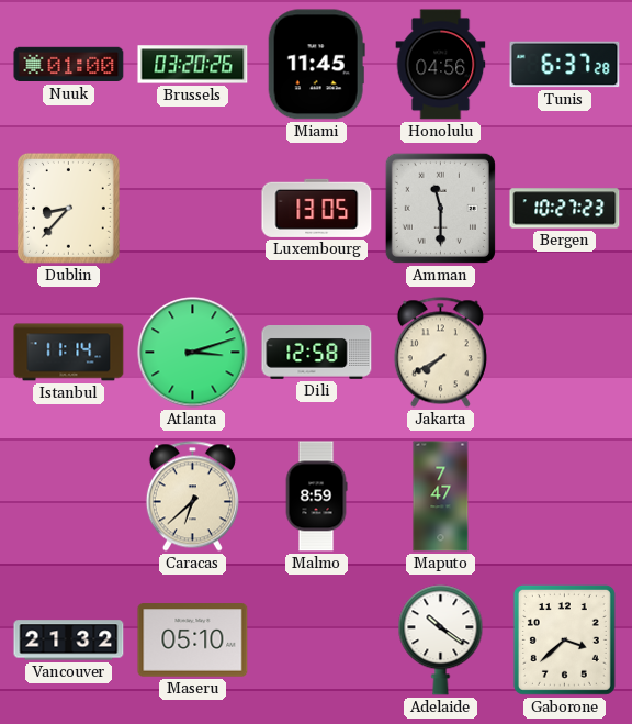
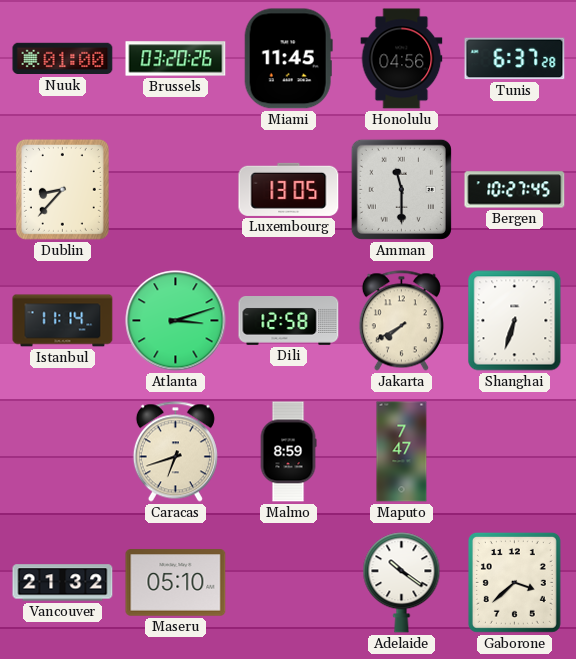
Bergen: 10:27:23 -> 10:27:45 (515, 190)
Shanghai: none -> 6:33 (515, 321)
Caracas: 6:38 -> 6:42 (175, 452)
